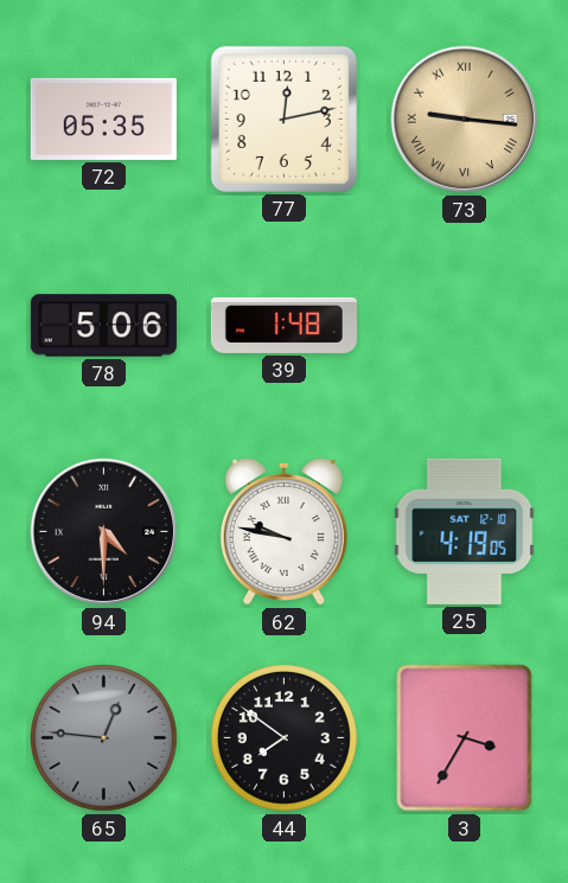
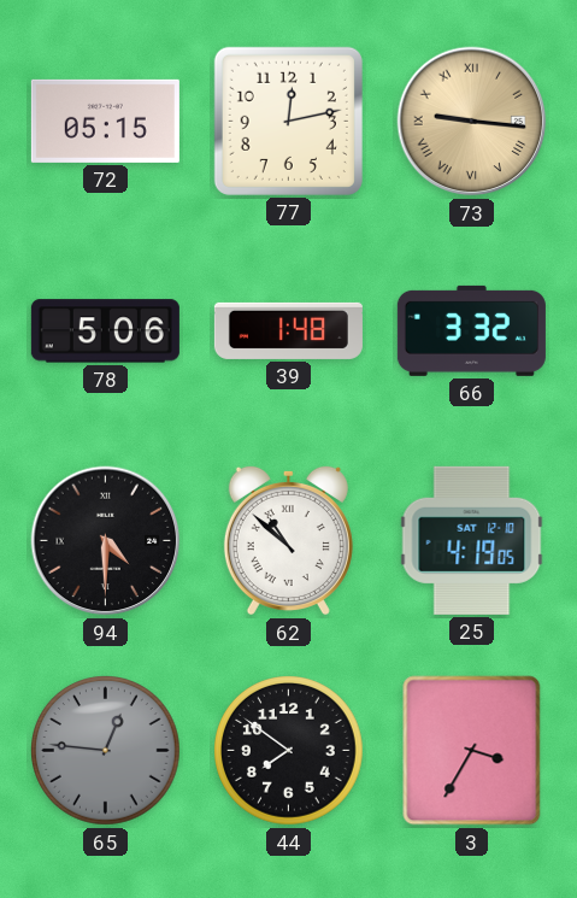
72: 05:35 -> 05:15 (105, 121)
66: none -> 3:32 (471, 330)
62: 9:47 -> 10:52 (288, 540)
